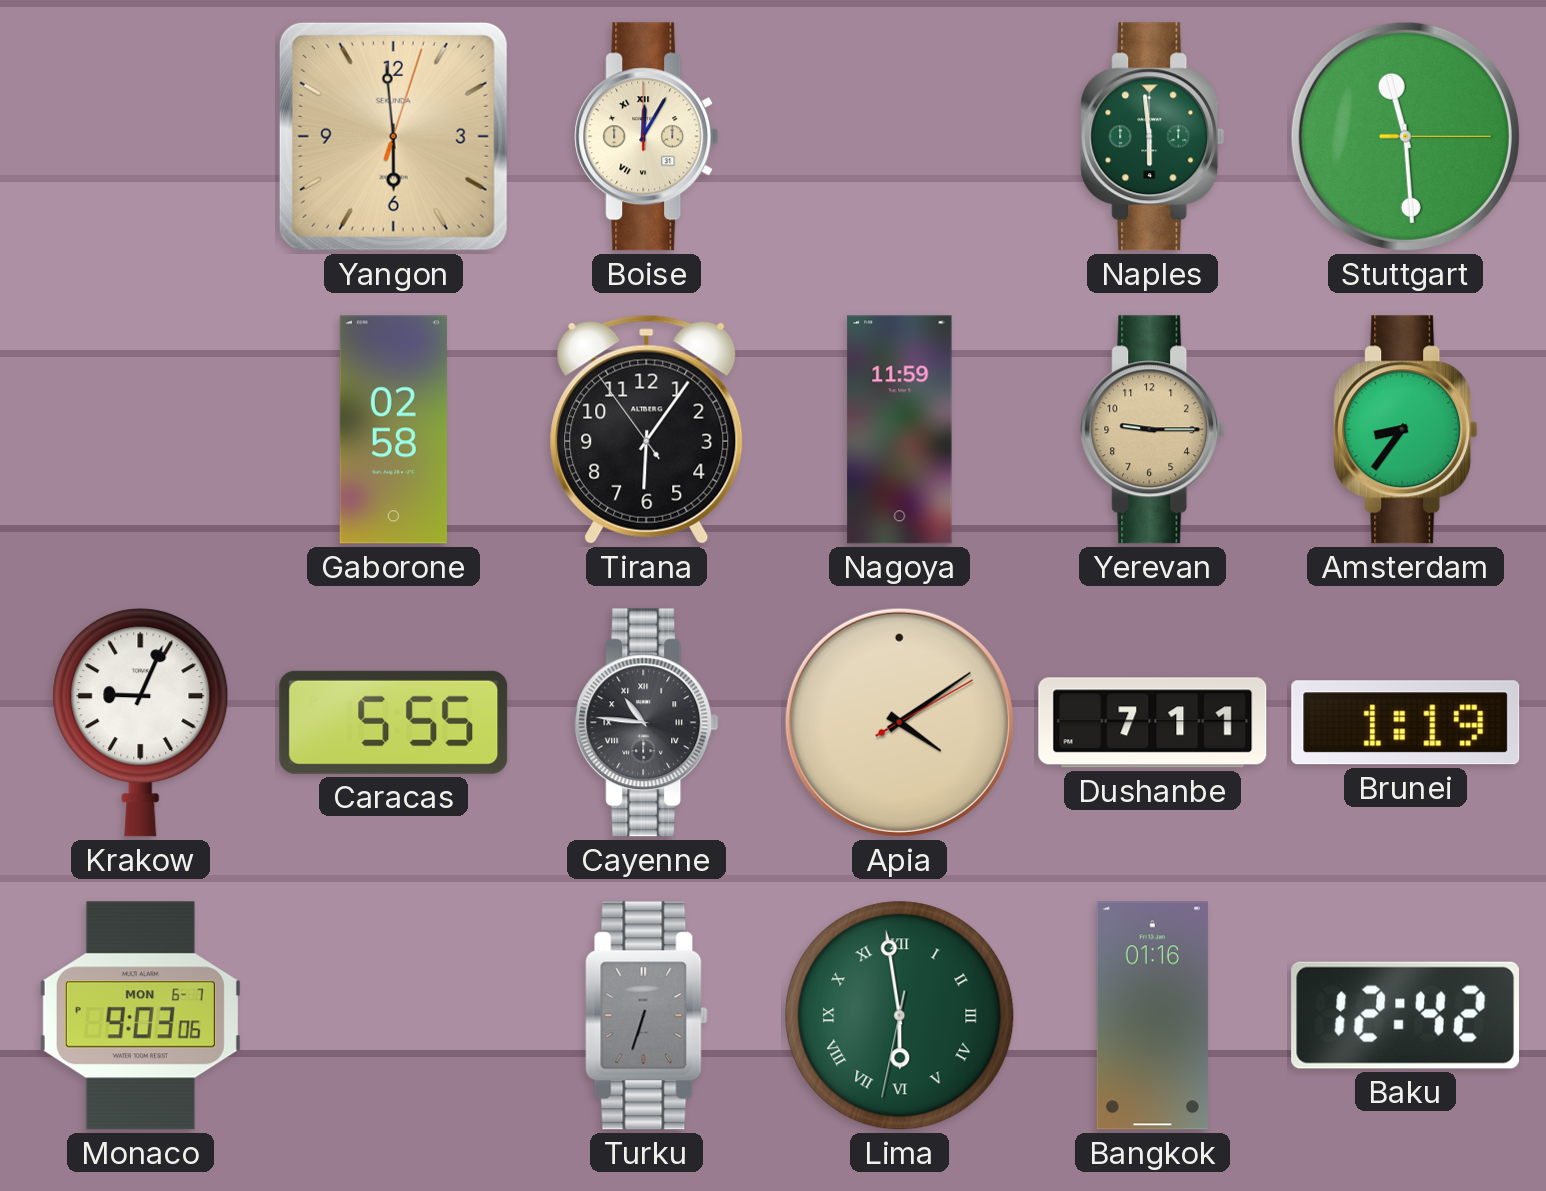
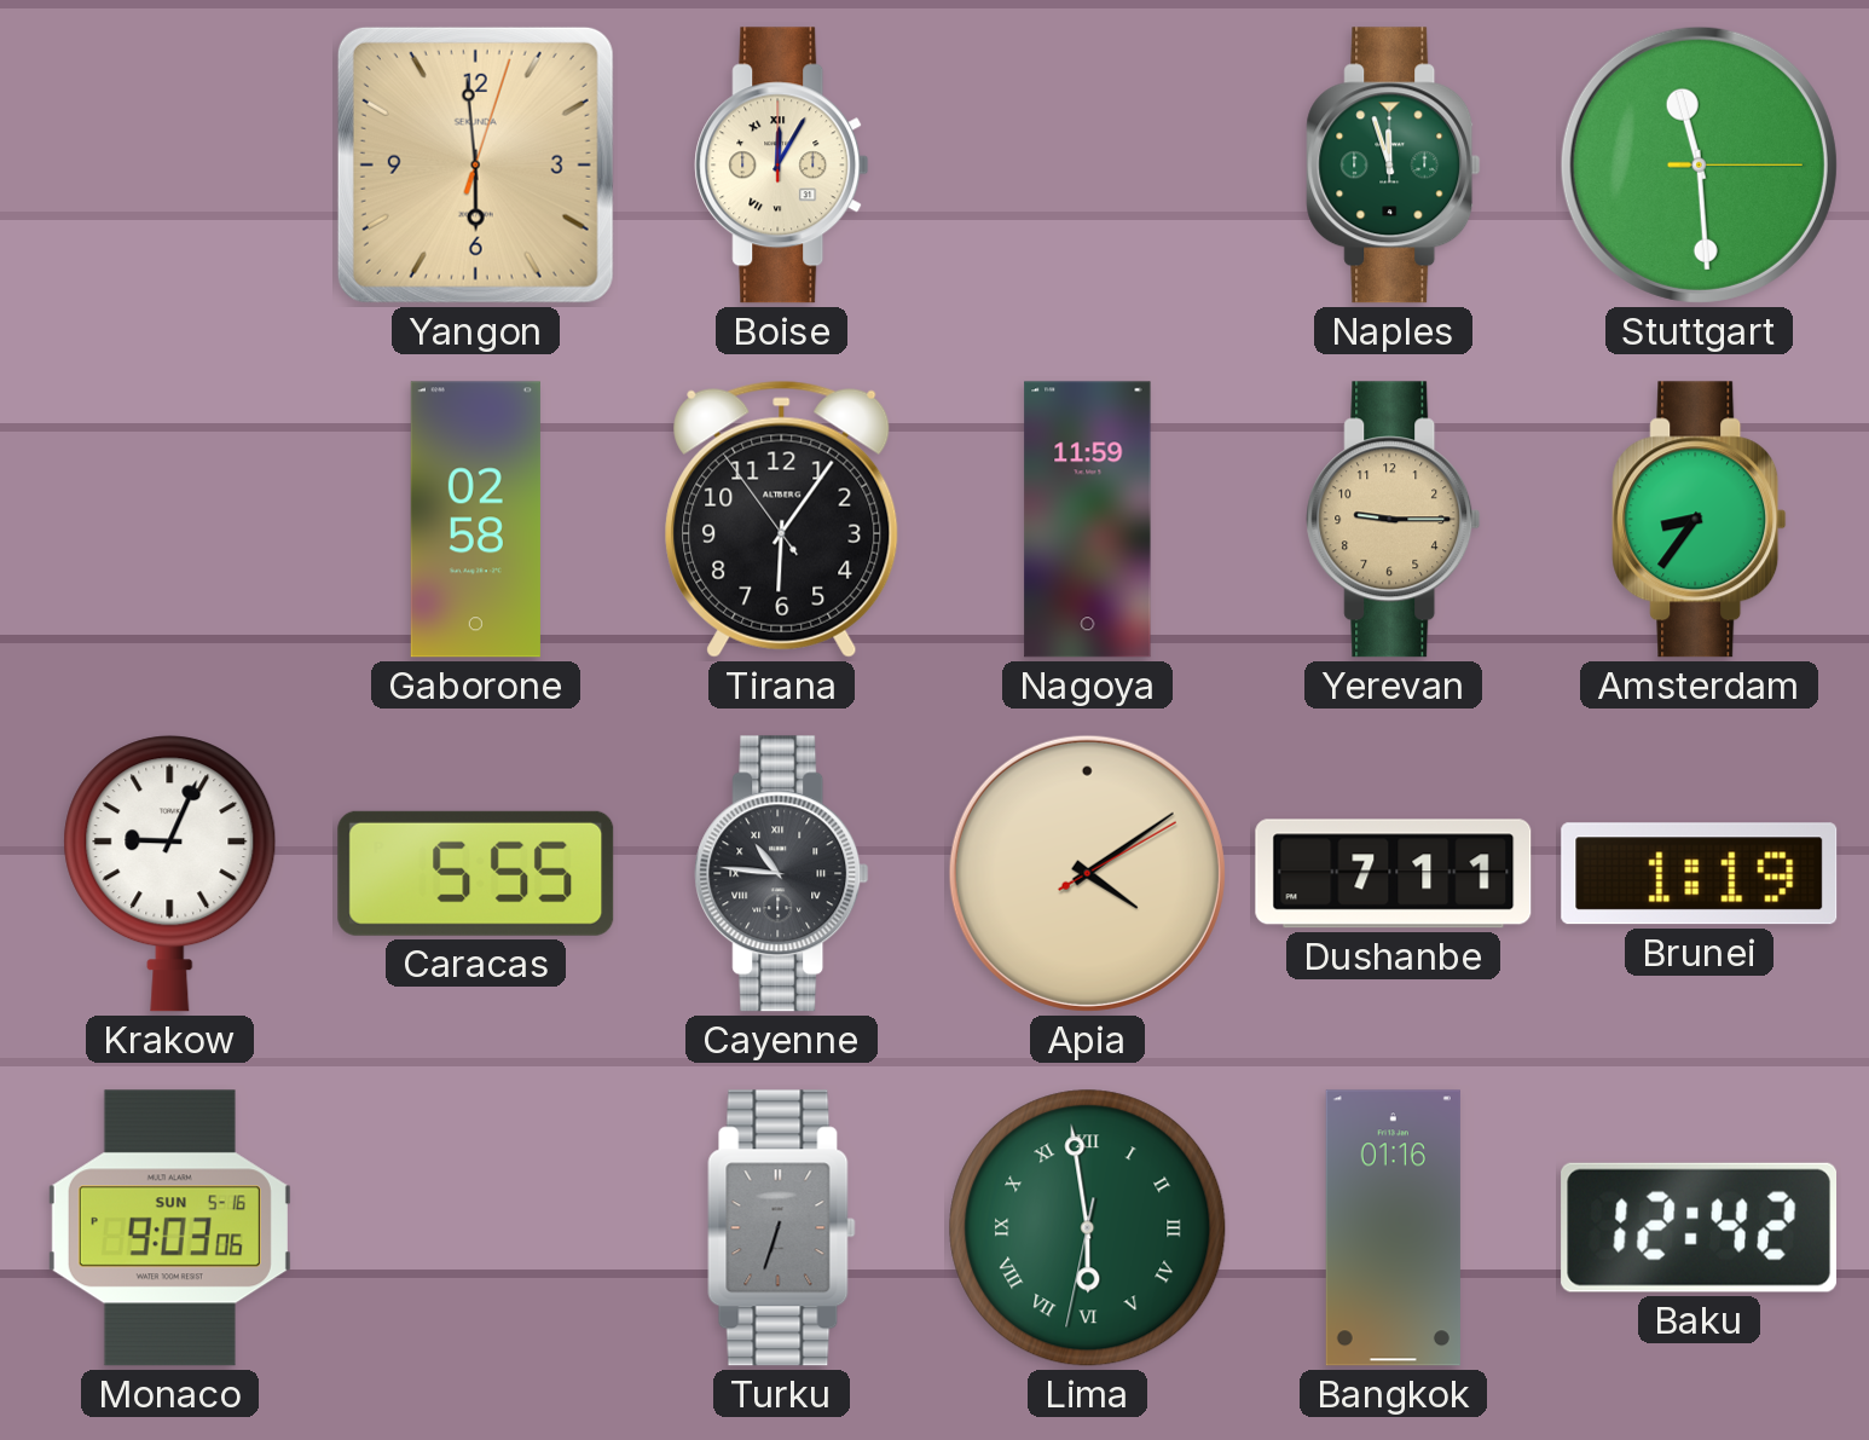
Naples: 5:59 -> 11:57 (1394, 166)
Monaco date: MON 6-7 -> SUN 5-16 (169, 1228)
